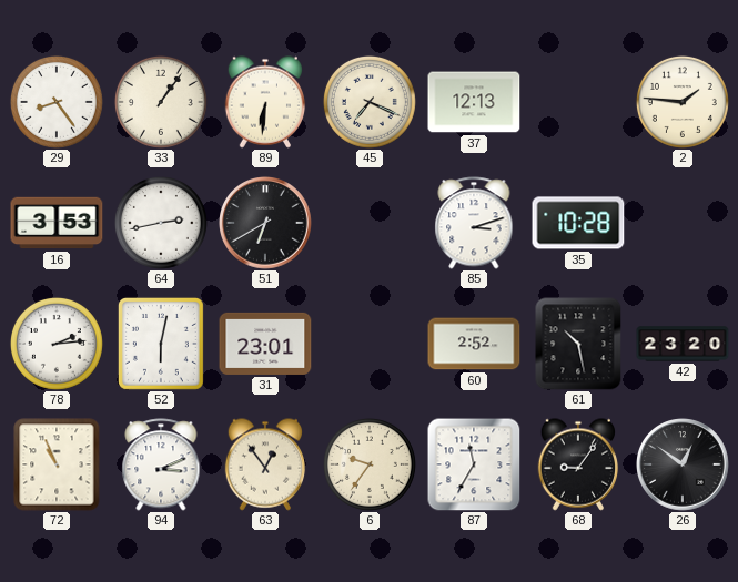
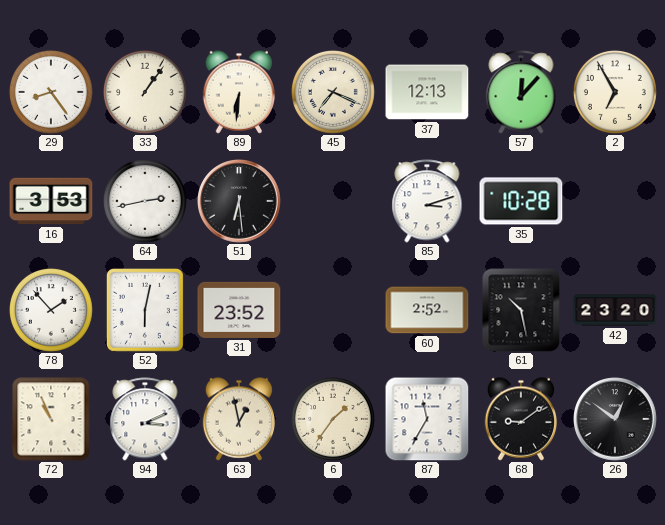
57: none -> 12:07 (521, 92)
2: 1:46 -> 6:55 (615, 92)
51: 6:40 -> 6:29 (239, 201)
78: 2:14 -> 1:53 (51, 310)
31: 23:01 -> 23:52 (239, 310)
63: 12:54 -> 12:58 (239, 419)
6: 9:36 -> 1:36 (333, 419)
68: 9:06 -> 9:09 (521, 419)
